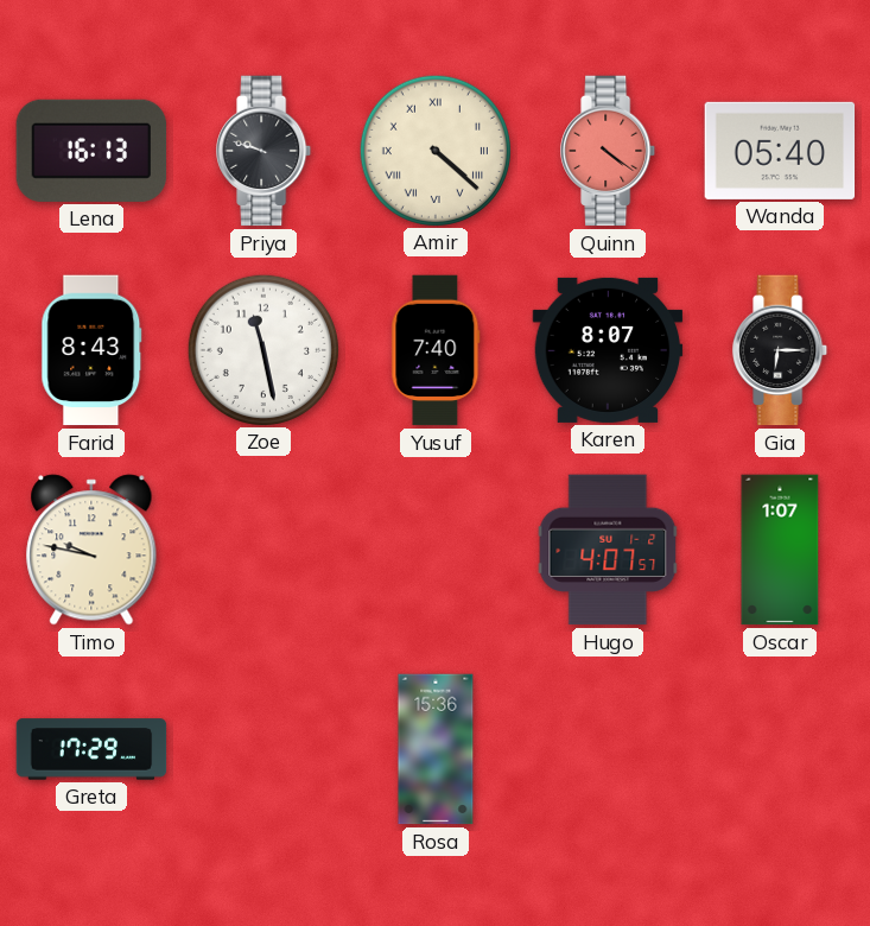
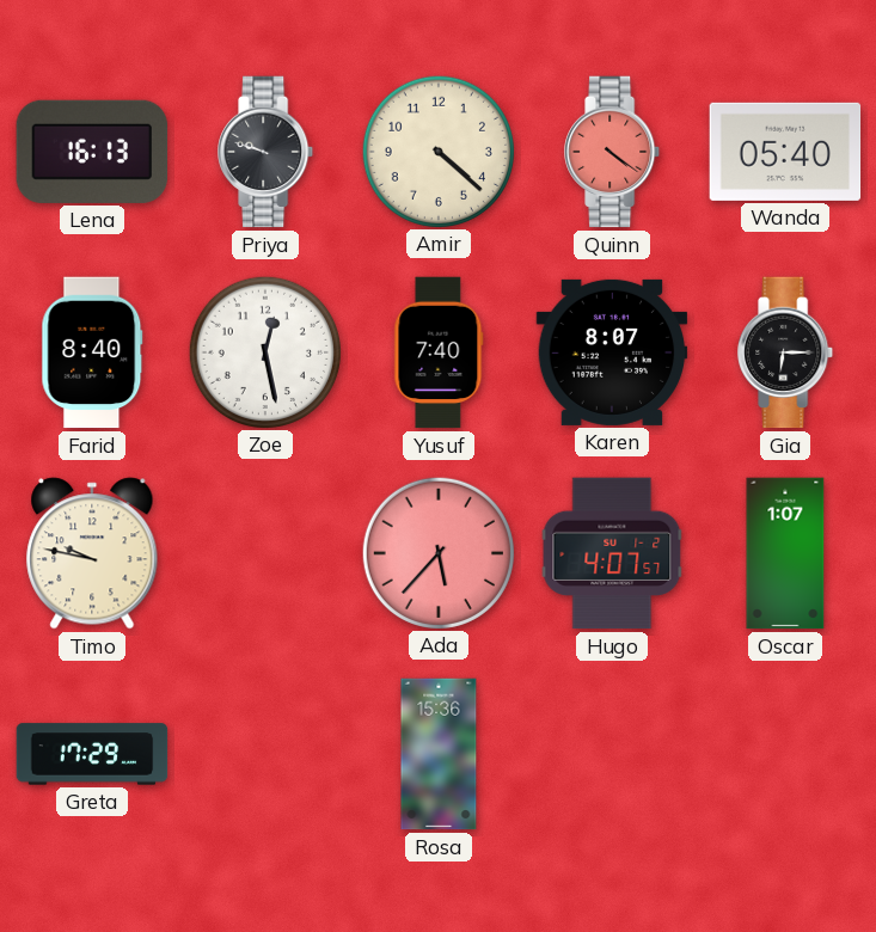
Amir numerals: Roman -> Arabic (437, 151)
Farid: 8:43 -> 8:40 (92, 352)
Zoe: 11:28 -> 12:28 (264, 351)
Ada: none -> 5:37 (437, 552)
